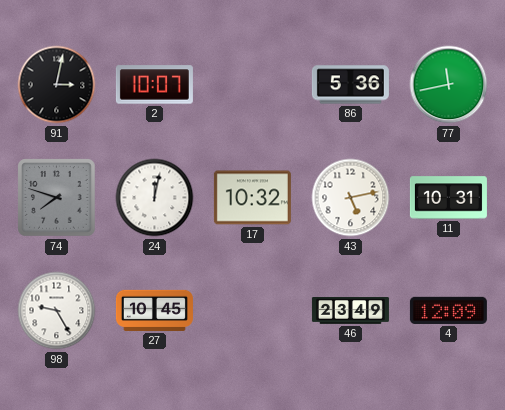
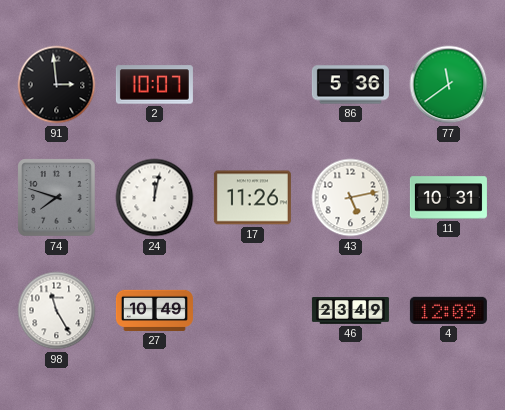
91: 3:02 -> 2:59 (57, 85)
77: 11:43 -> 11:39 (449, 85)
17: 10:32 -> 11:26 (252, 198)
98: 9:25 -> 11:25 (57, 311)
27: 10:45 -> 10:49 (154, 310)
